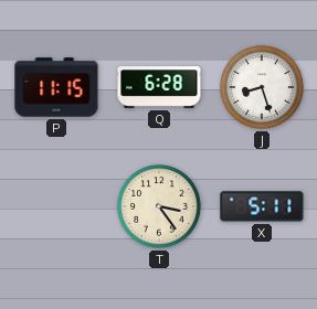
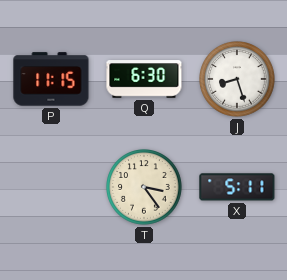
Q: 6:28 -> 6:30 (144, 79)
